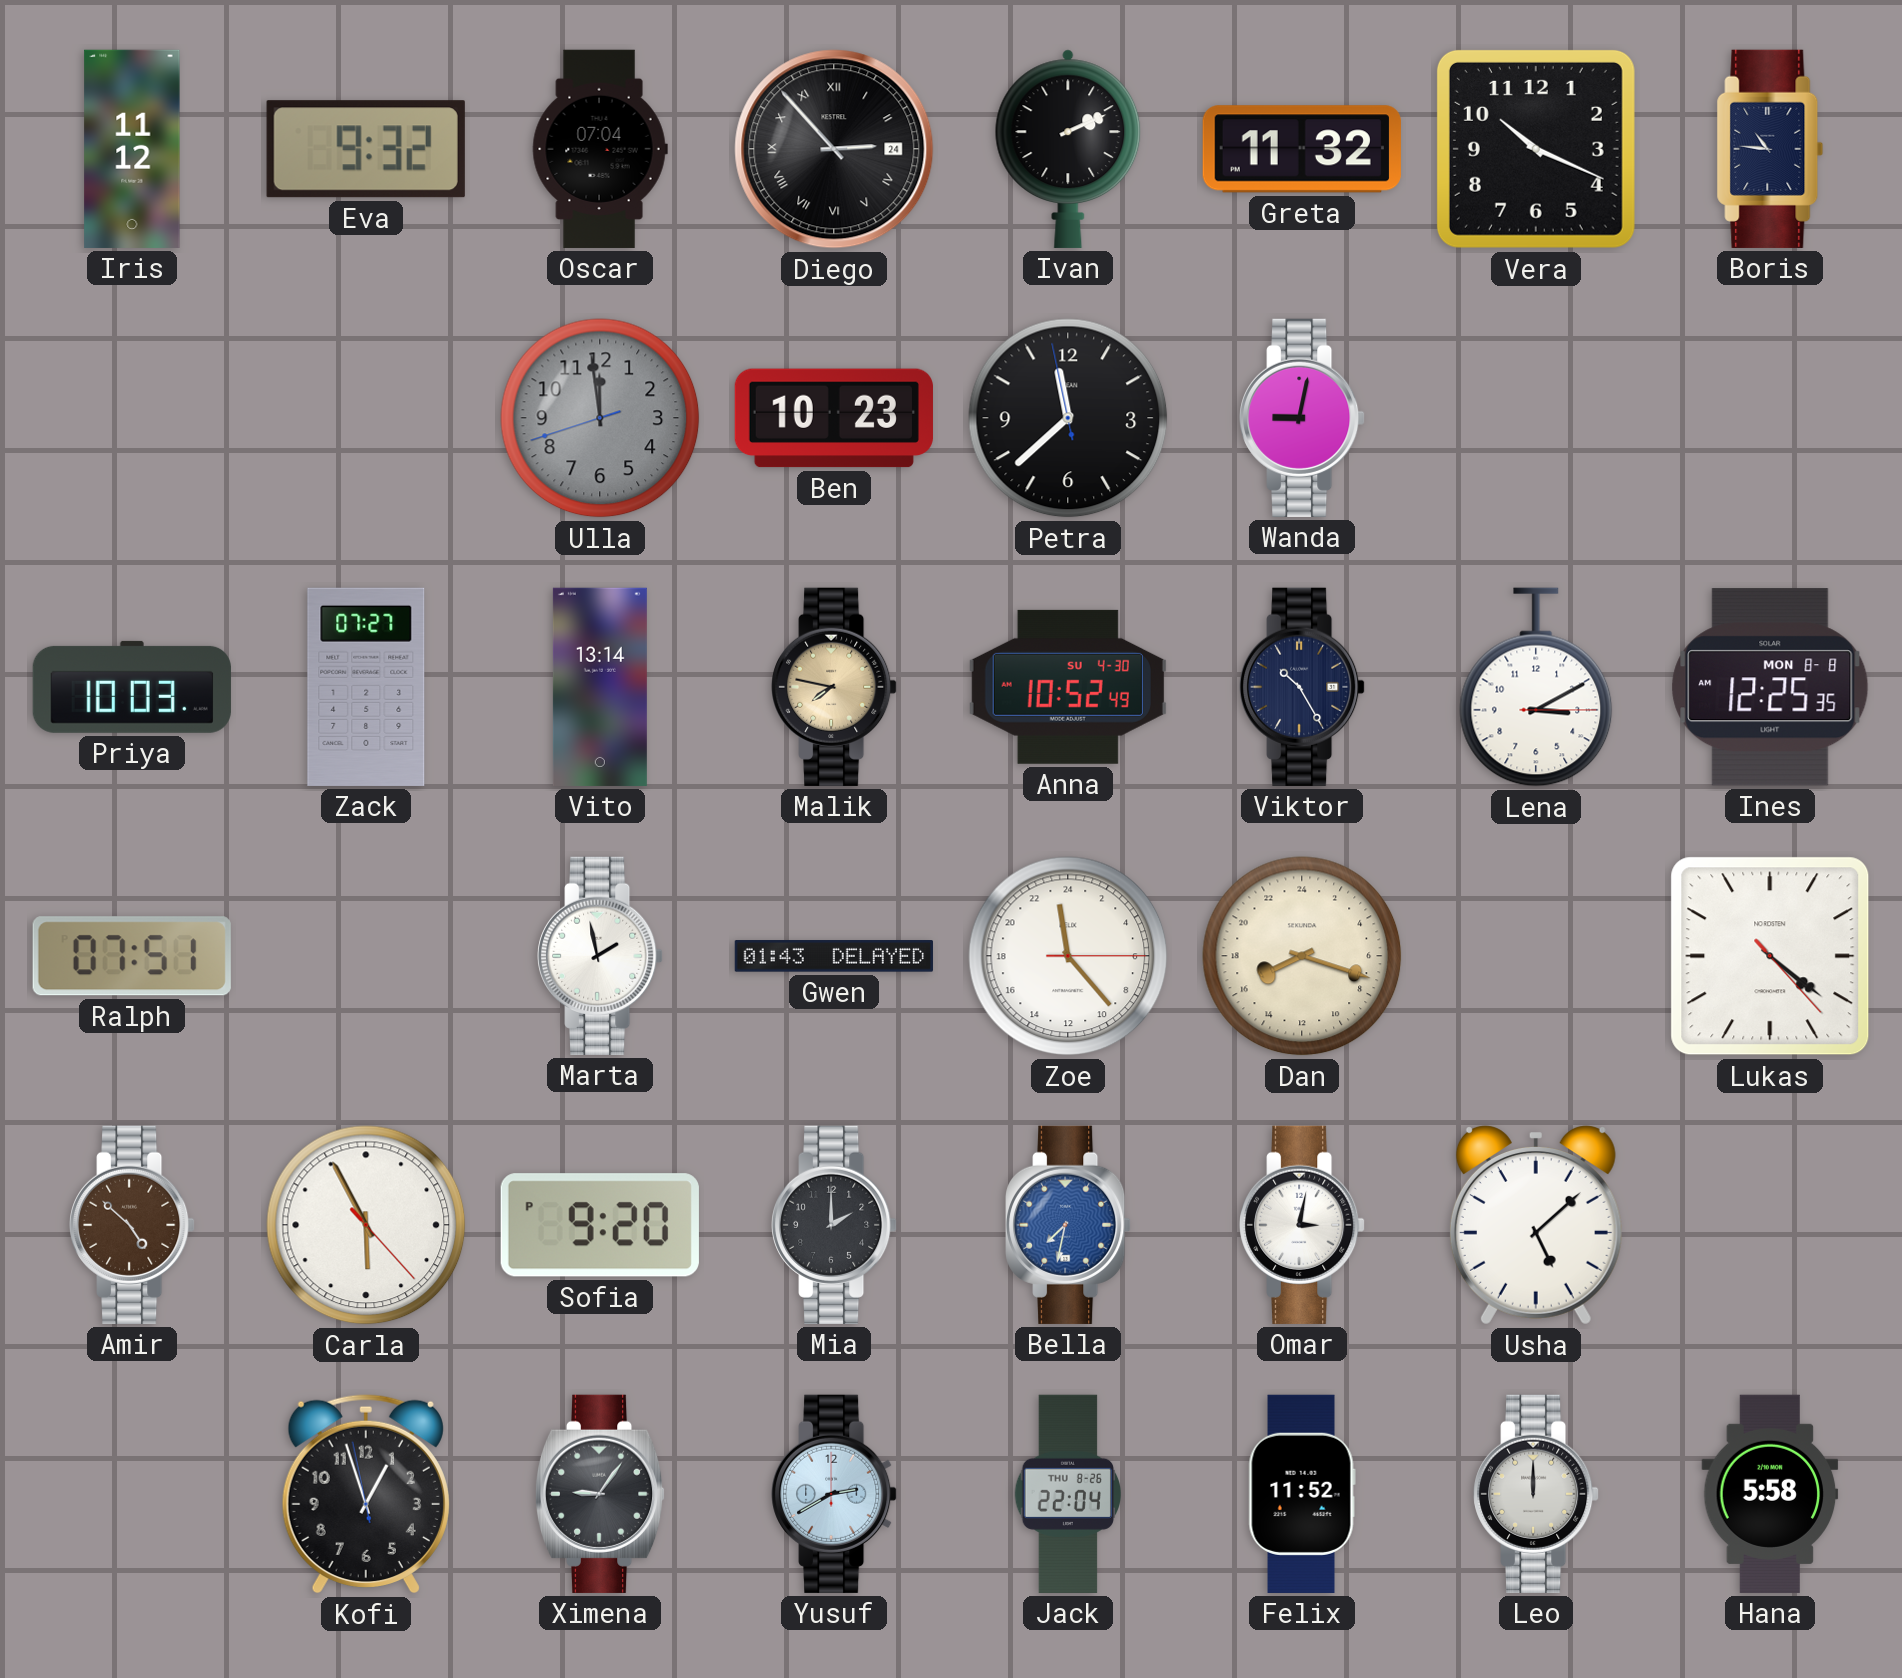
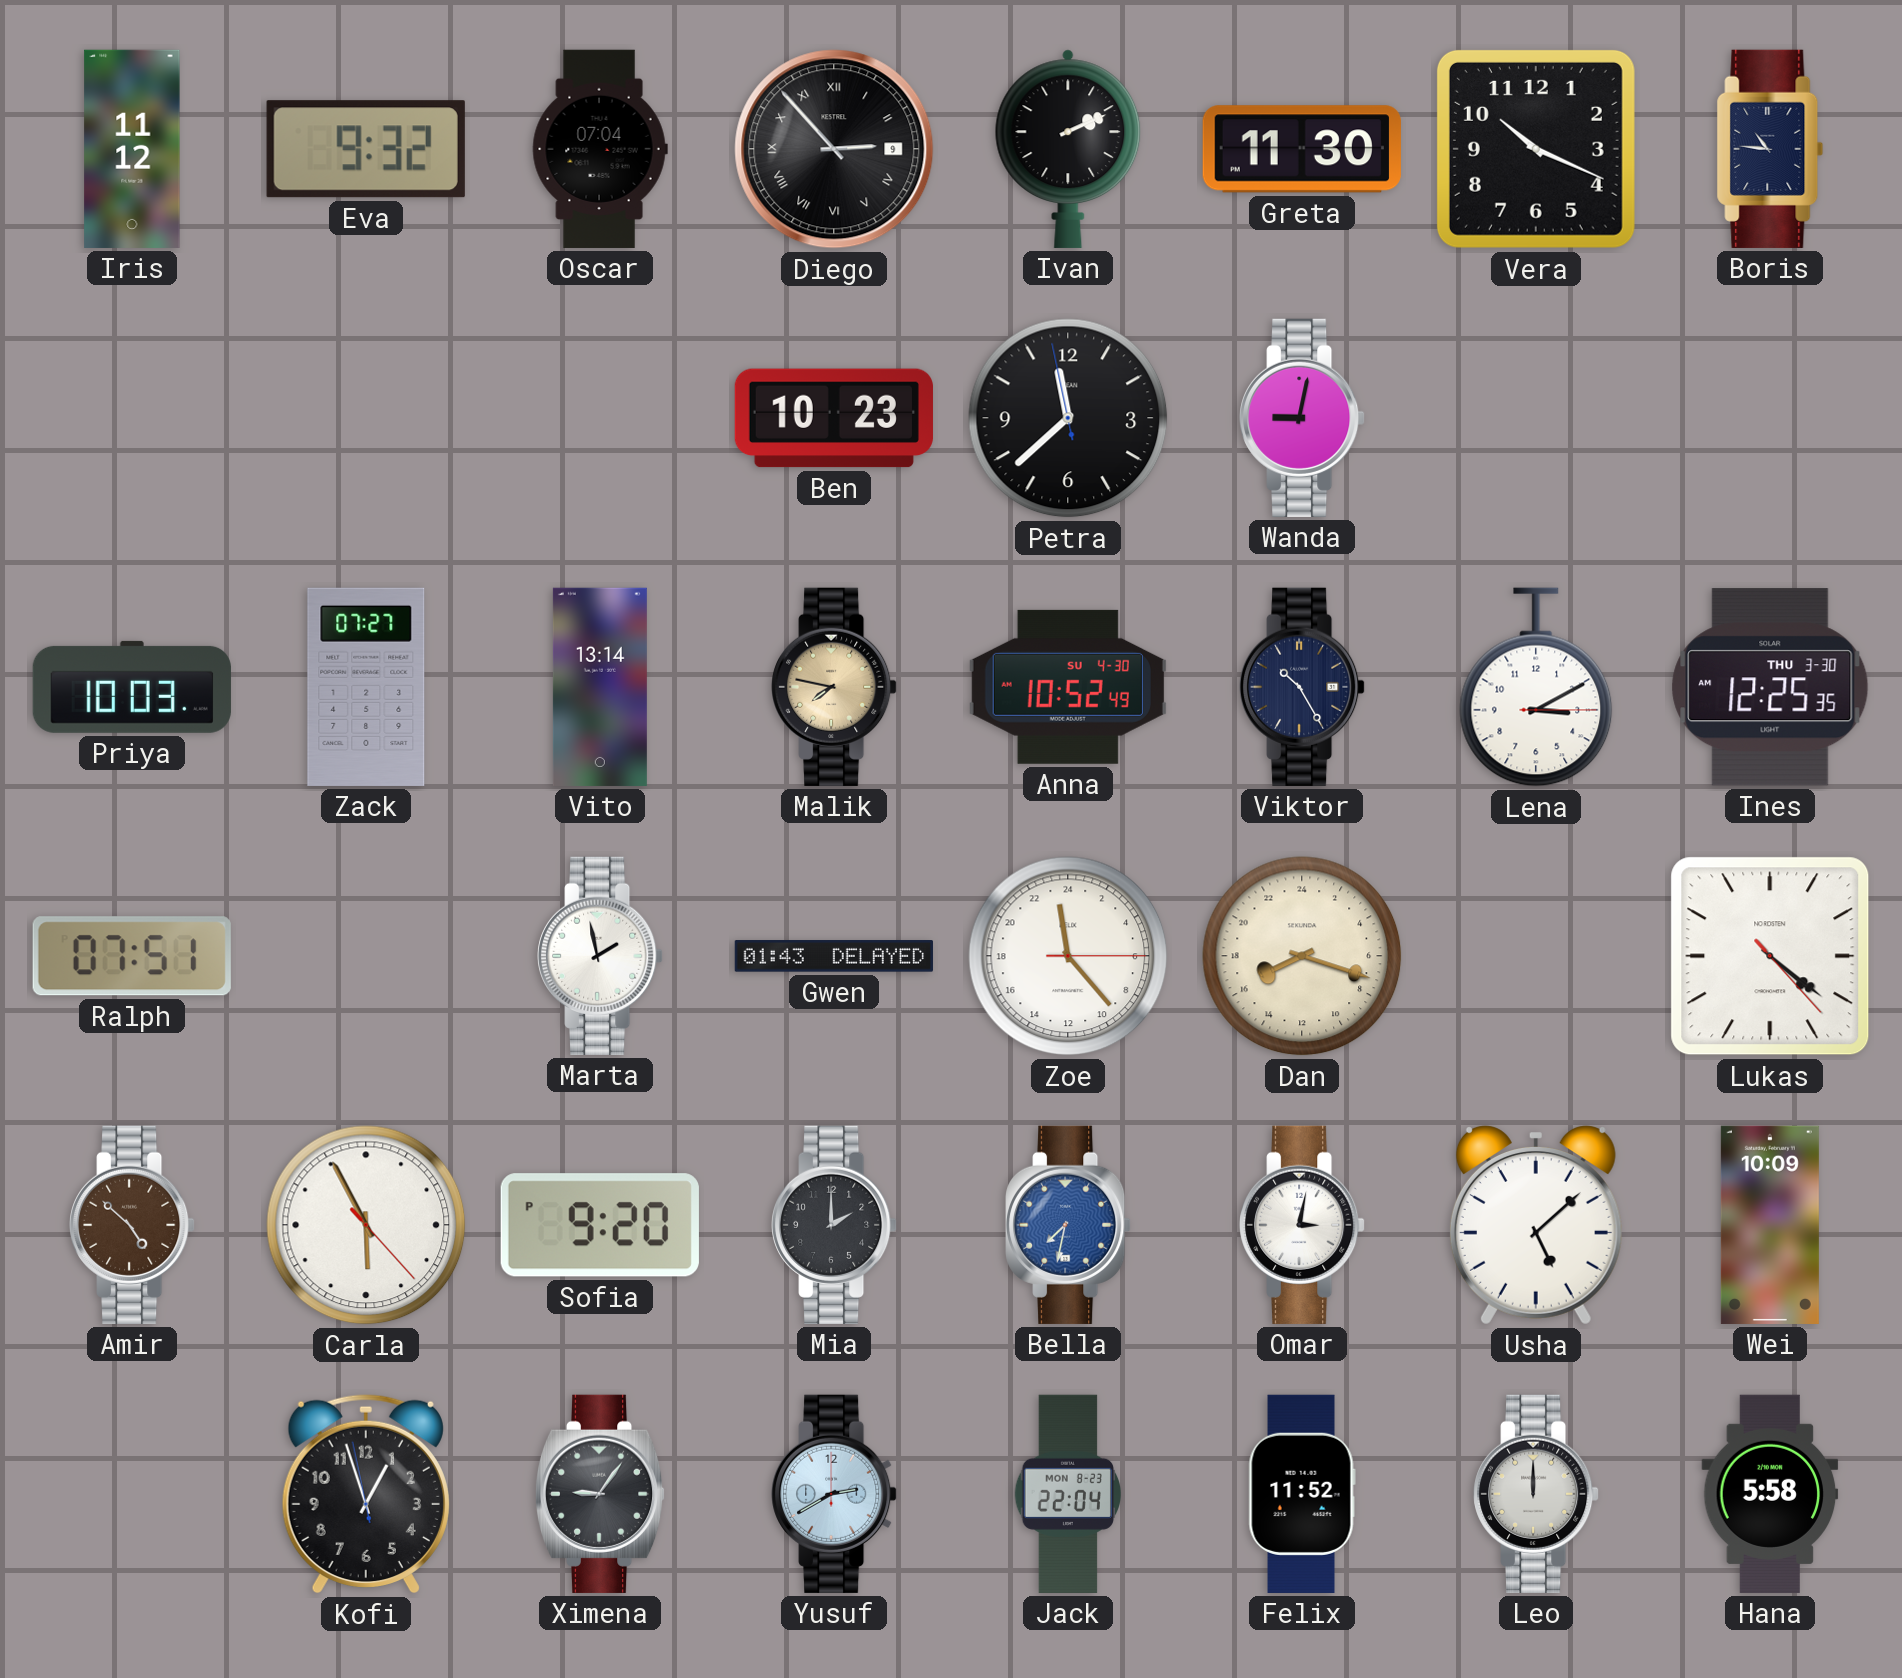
Diego date: 24 -> 9 (834, 149)
Greta: 11:32 -> 11:30 (1302, 149)
Ulla: 11:58 -> none (600, 418)
Ines date: MON 8-8 -> THU 3-30 (1770, 687)
Wei: none -> 10:09 (1770, 1225)
Jack date: THU 8-26 -> MON 8-23 (1068, 1494)
